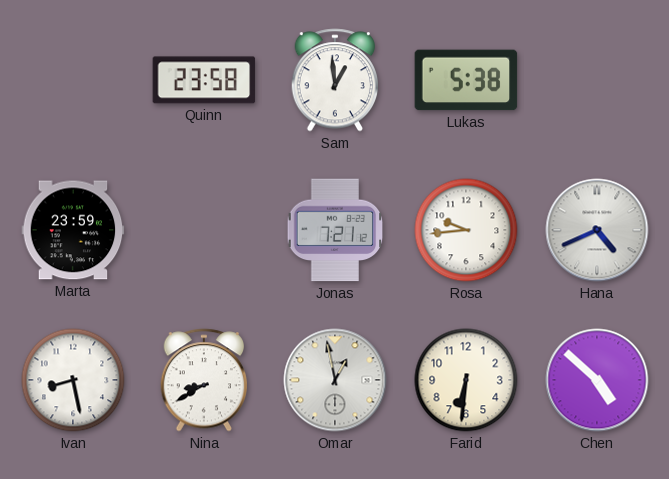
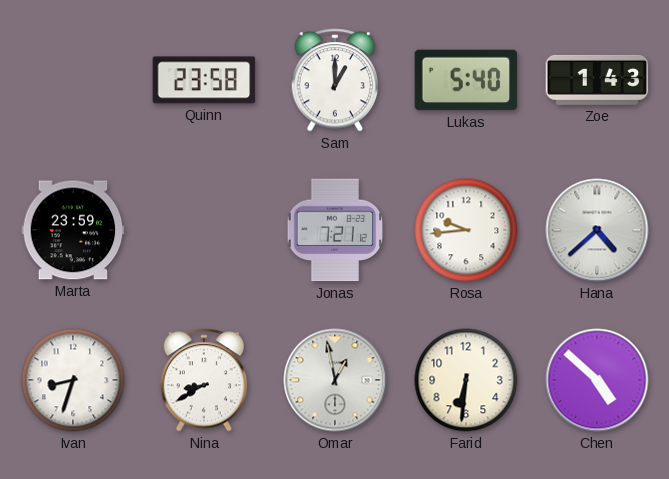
Sam: 12:59 -> 1:00 (335, 80)
Lukas: 5:38 -> 5:40 (466, 80)
Zoe: none -> 1:43 (597, 80)
Hana: 4:41 -> 4:38 (597, 230)
Ivan: 8:28 -> 8:33 (73, 380)
